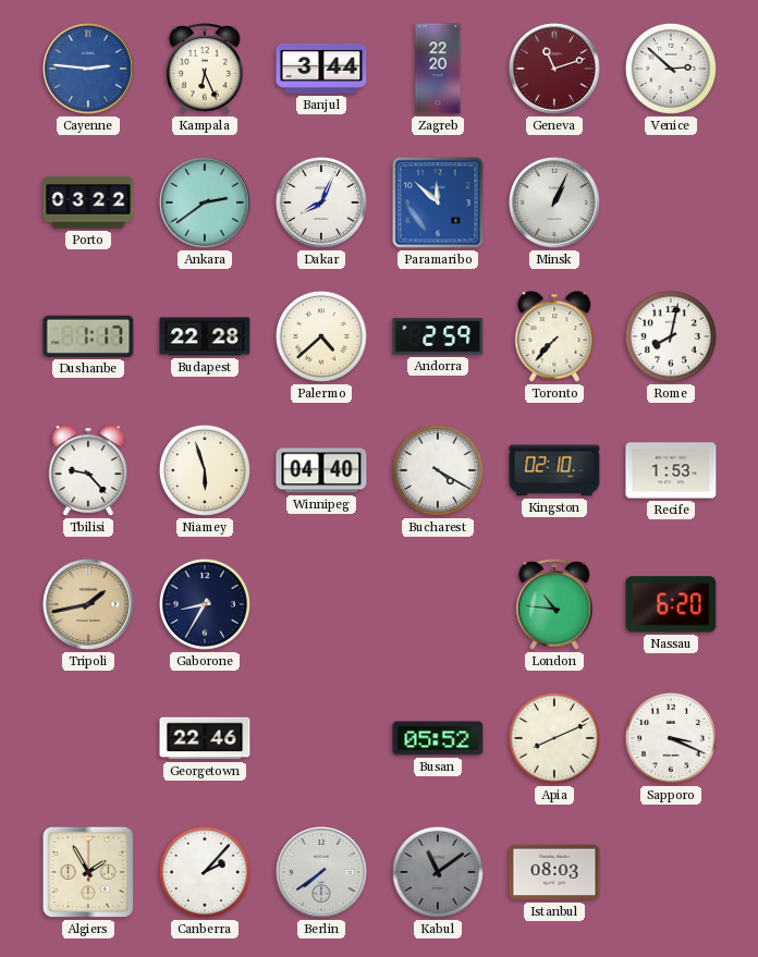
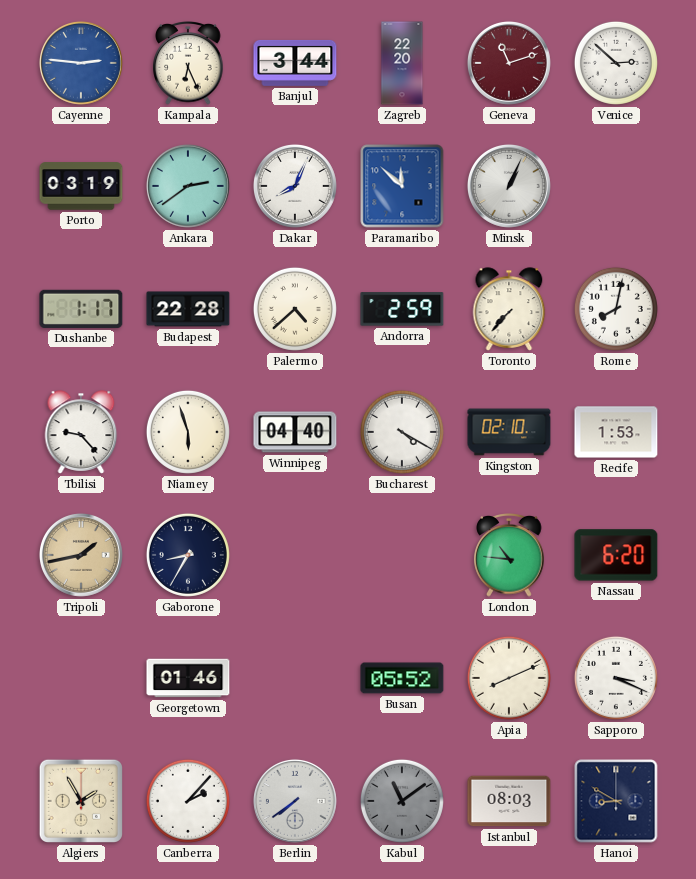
Porto: 03:22 -> 03:19 (81, 186)
Georgetown: 22:46 -> 01:46 (188, 678)
Hanoi: none -> 8:50 (616, 801)
